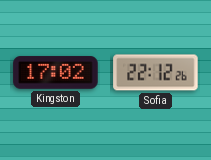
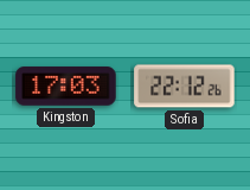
Kingston: 17:02 -> 17:03 (66, 87)
